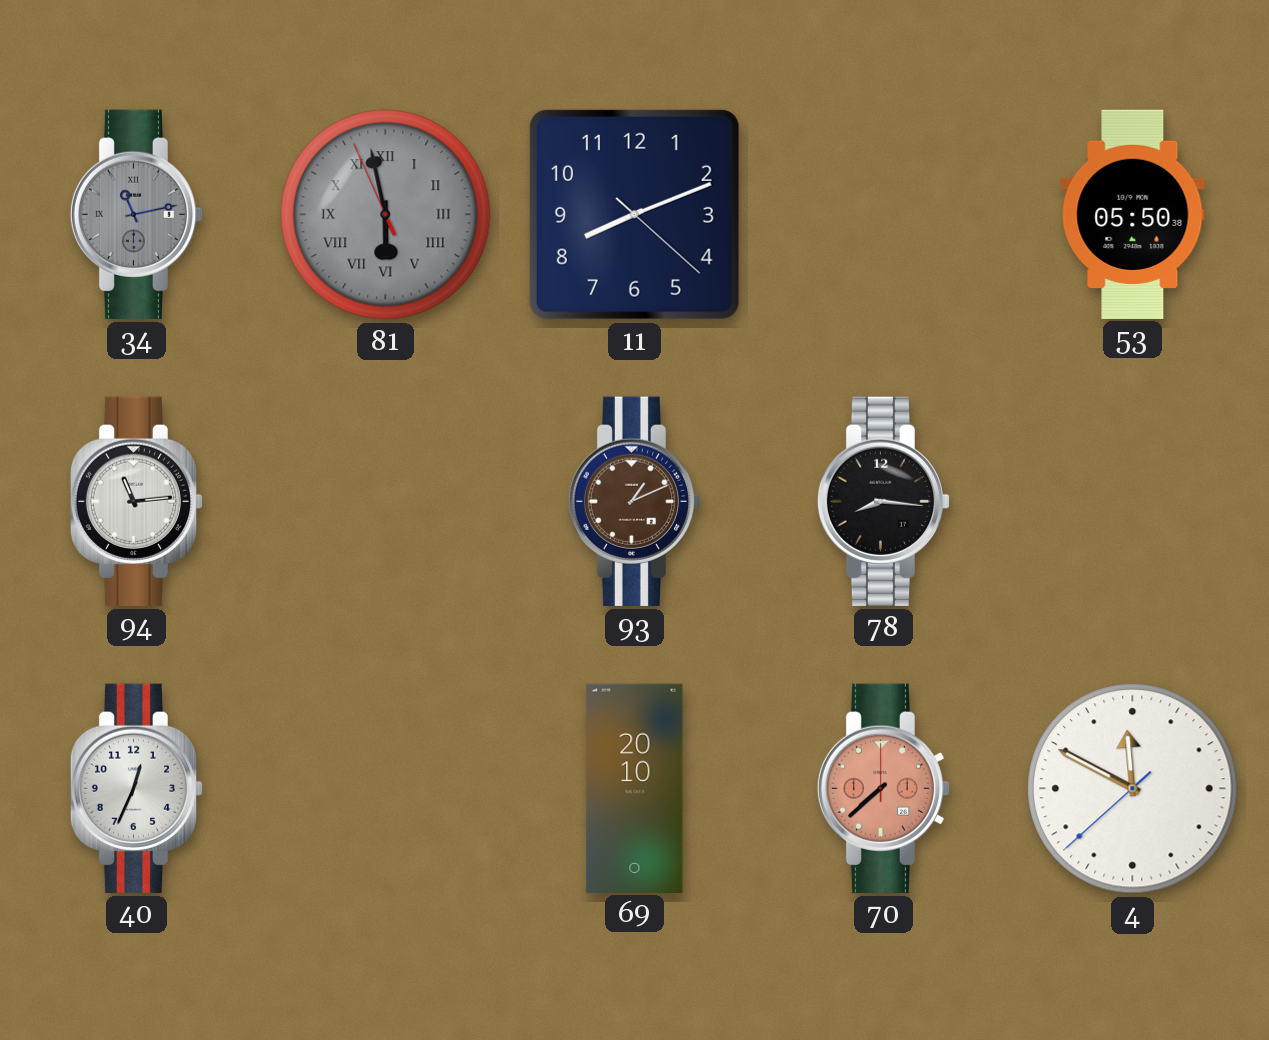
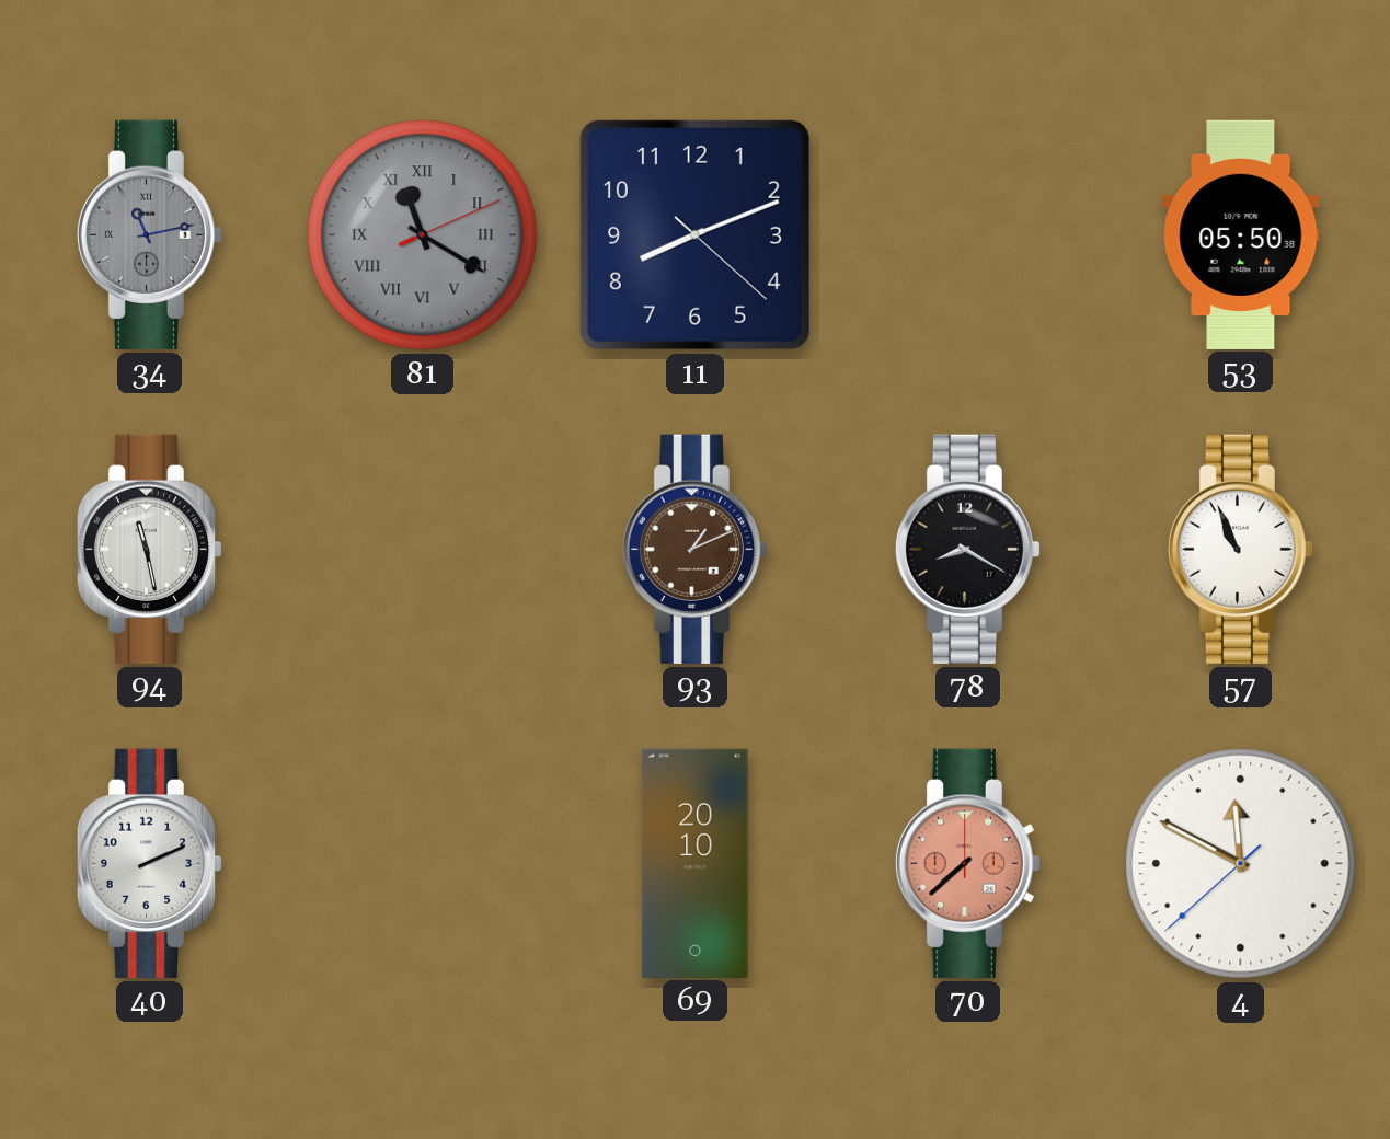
81: 5:57 -> 11:20 (423, 235)
94: 11:14 -> 11:28 (150, 549)
78: 8:16 -> 8:20 (968, 549)
57: none -> 10:56 (1241, 549)
40: 12:34 -> 2:11 (150, 863)
